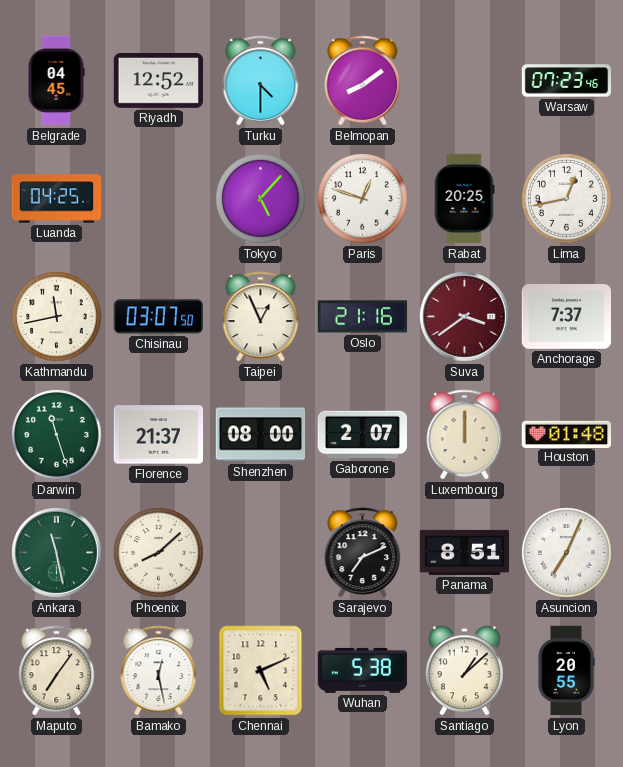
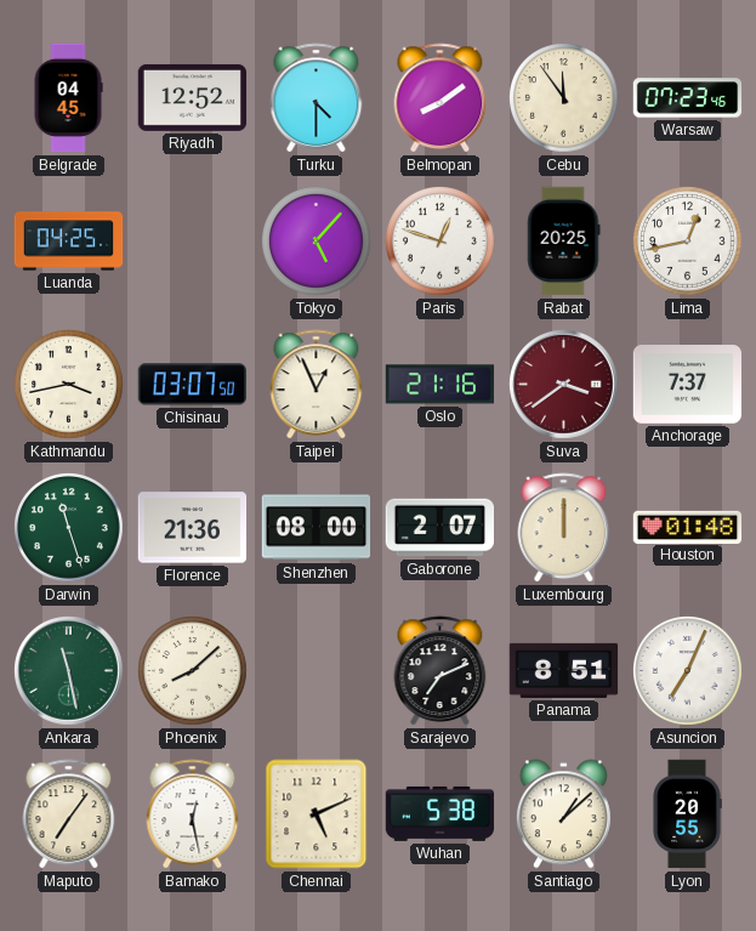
Cebu: none -> 11:54 (564, 98)
Kathmandu: 11:43 -> 3:43 (69, 385)
Florence: 21:37 -> 21:36 (193, 528)
